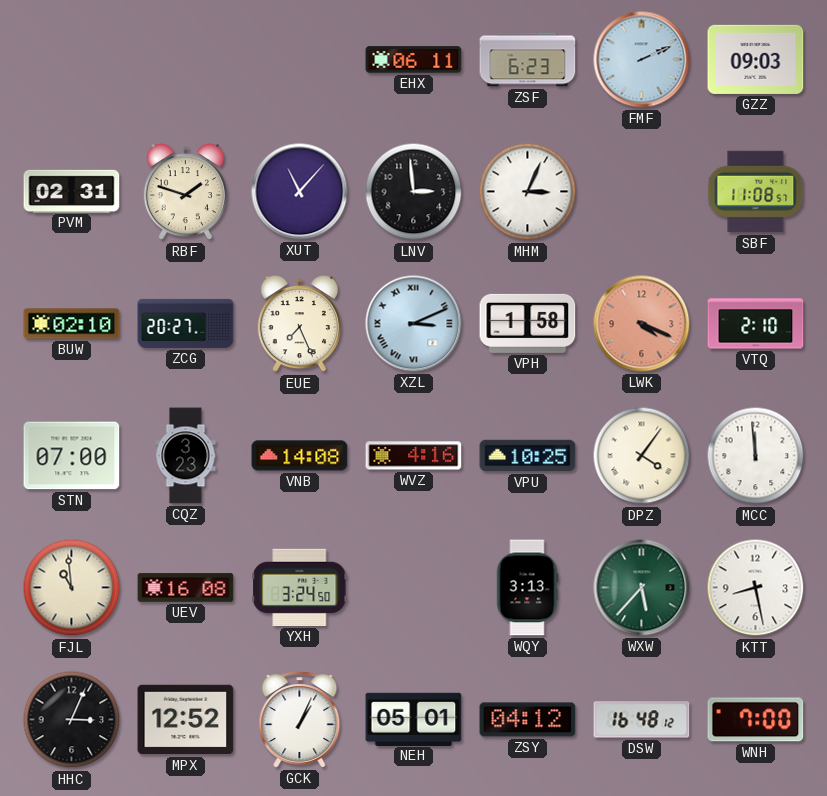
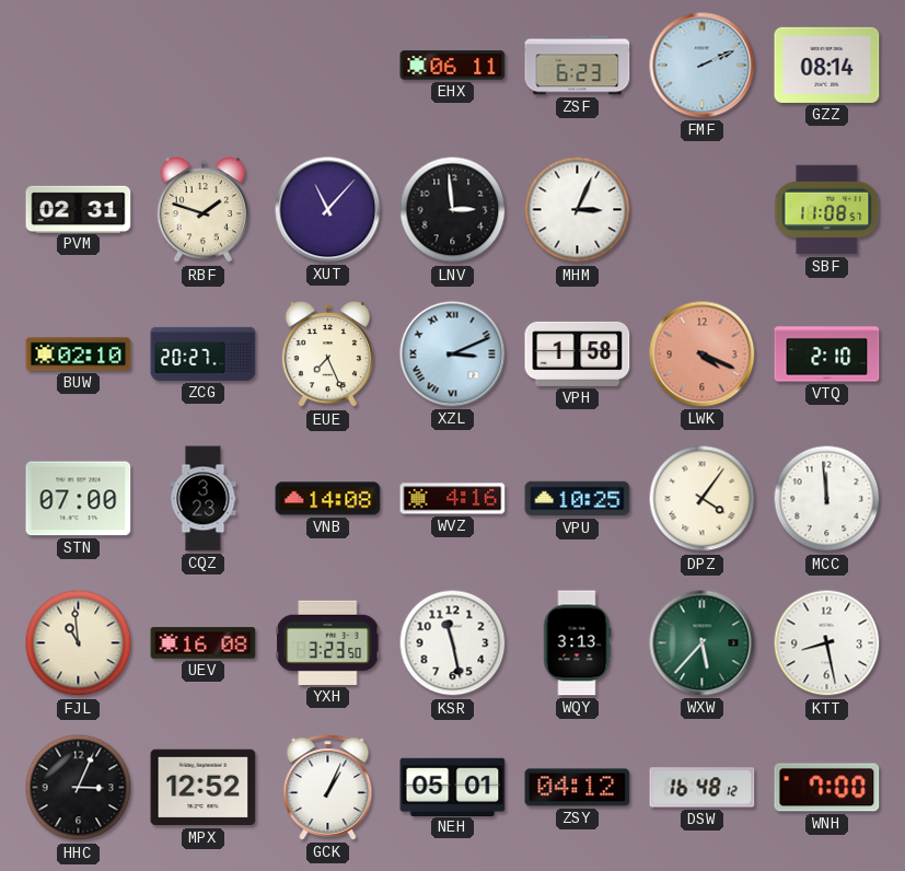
GZZ: 09:03 -> 08:14 (827, 65)
YXH: 3:24 -> 3:23 (328, 642)
KSR: none -> 11:28 (453, 643)
